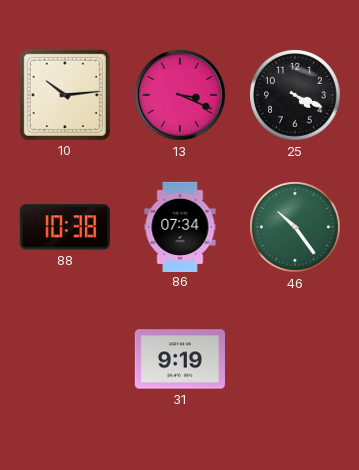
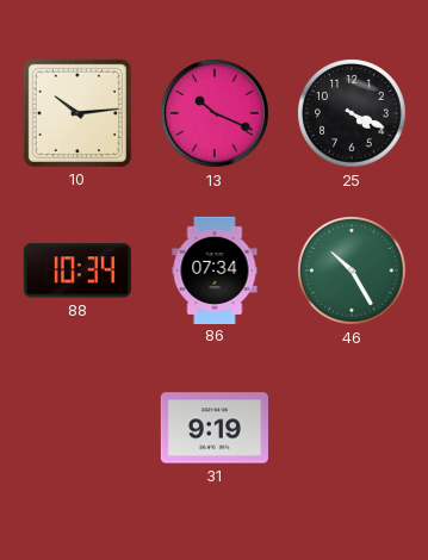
13: 3:19 -> 10:19 (216, 114)
88: 10:38 -> 10:34 (77, 270)
46: 10:24 -> 10:25 (352, 270)
